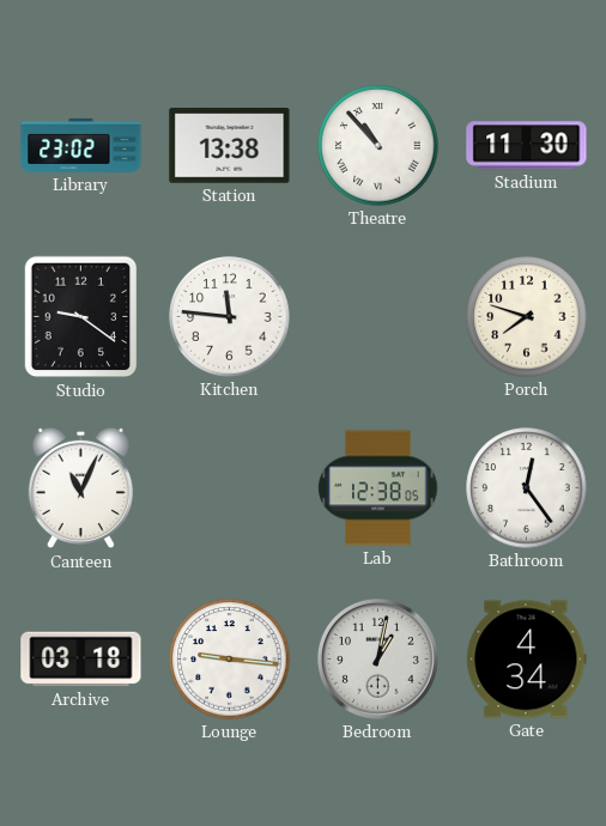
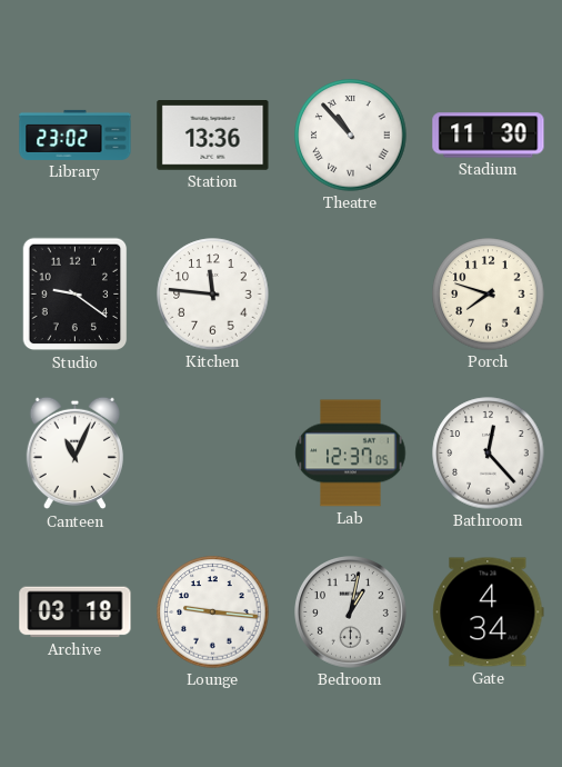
Station: 13:38 -> 13:36 (213, 136)
Lab: 12:38 -> 12:37 (351, 454)
Bathroom: 12:24 -> 12:23 (489, 454)
